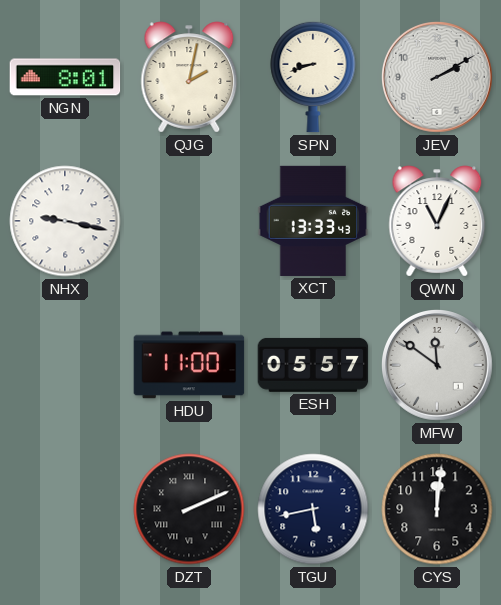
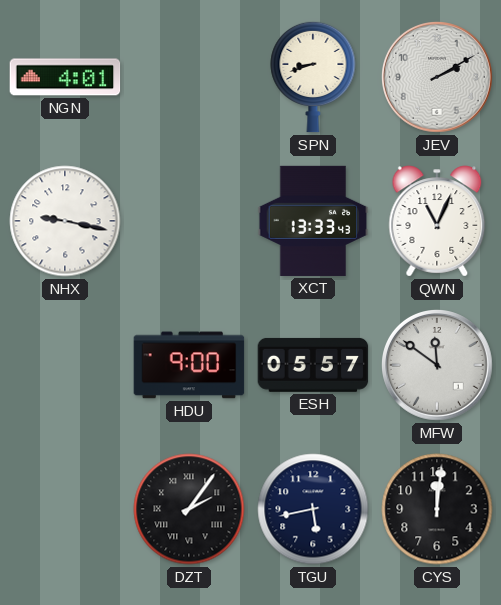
NGN: 8:01 -> 4:01 (65, 77)
QJG: 2:02 -> none (189, 77)
HDU: 11:00 -> 9:00 (189, 365)
DZT: 2:11 -> 2:06 (189, 509)
